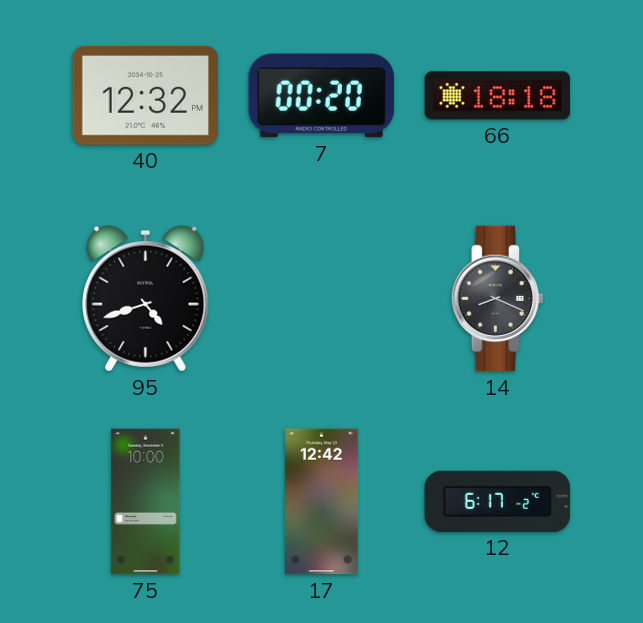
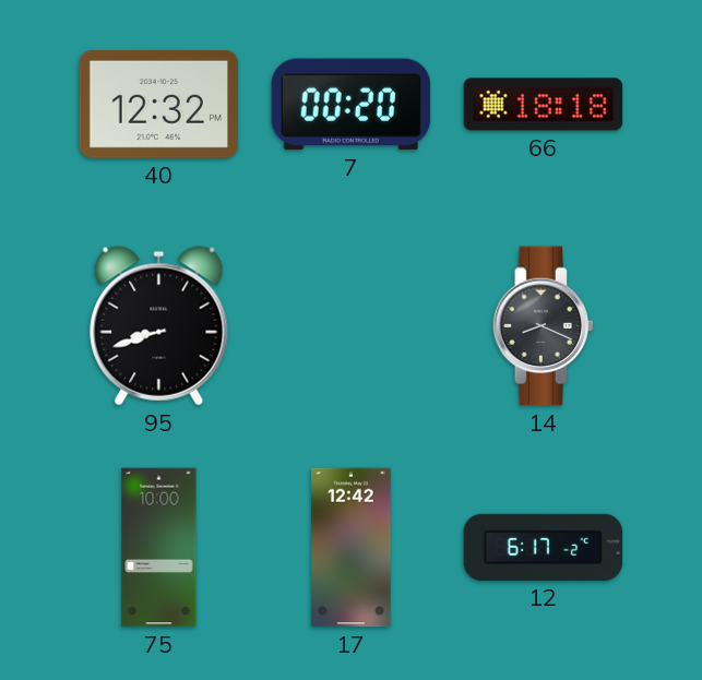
95: 4:42 -> 8:42 (159, 326)
